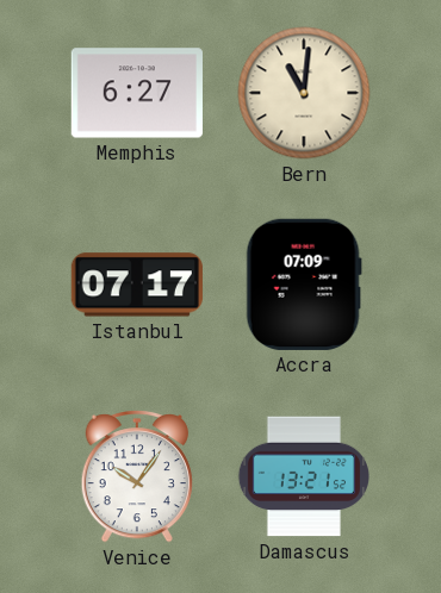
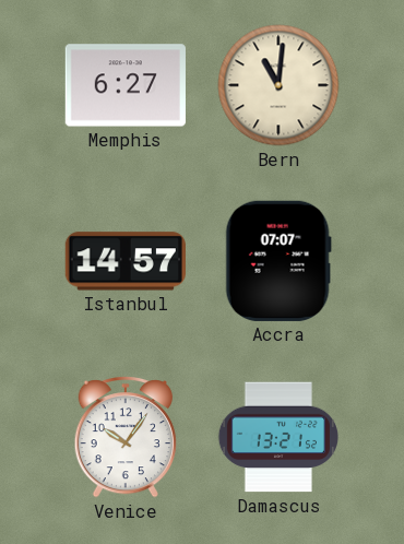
Istanbul: 07:17 -> 14:57 (126, 261)
Accra: 07:09 -> 07:07 (278, 261)
